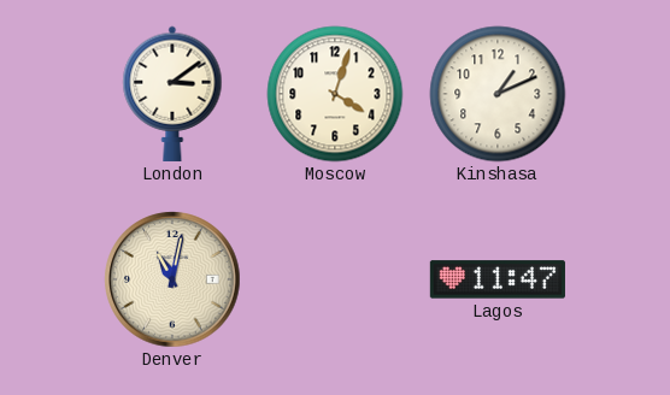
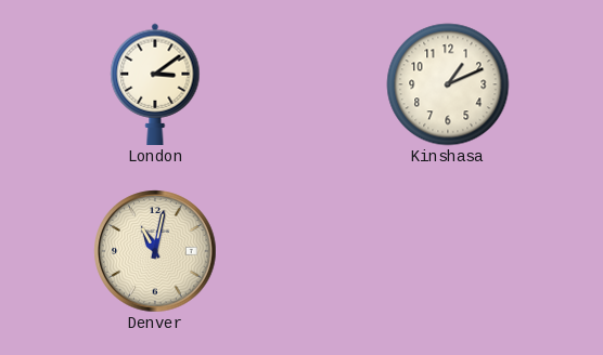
Moscow: 4:03 -> none (335, 94)
Lagos: 11:47 -> none (498, 279)
